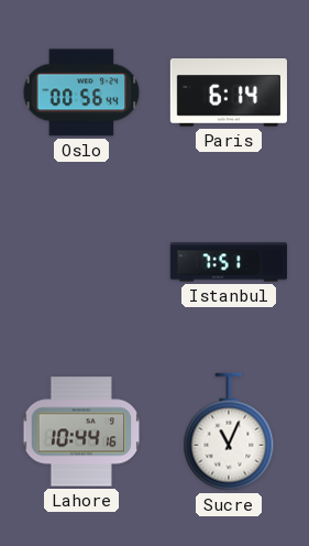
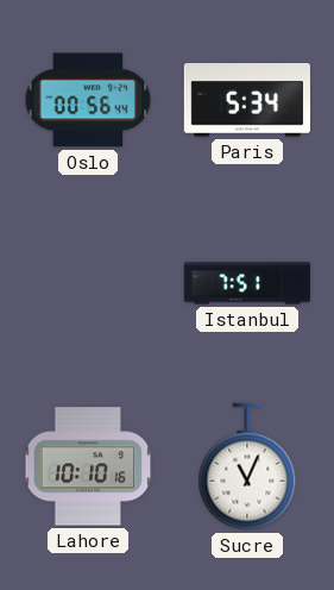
Paris: 6:14 -> 5:34 (247, 100)
Lahore: 10:44 -> 10:10 (88, 466)
